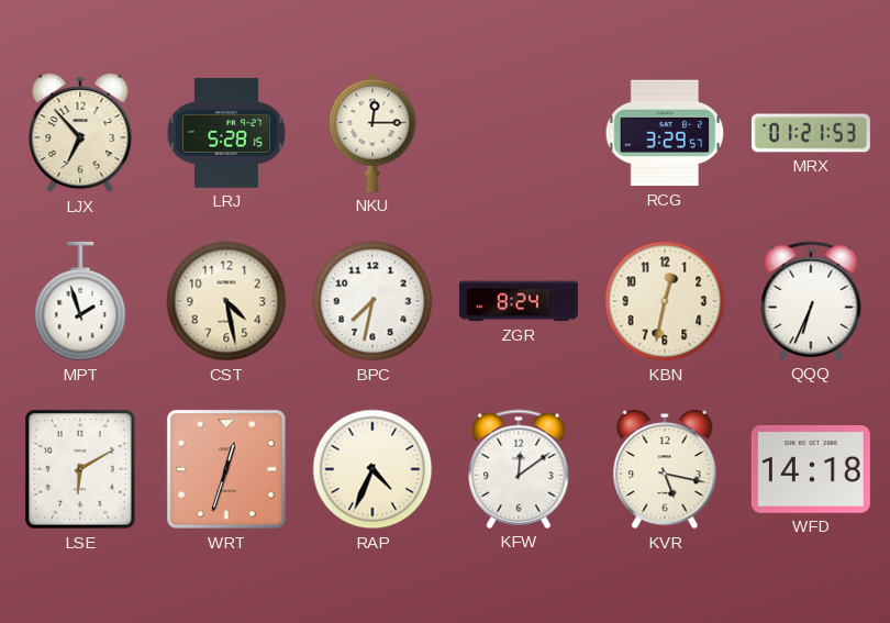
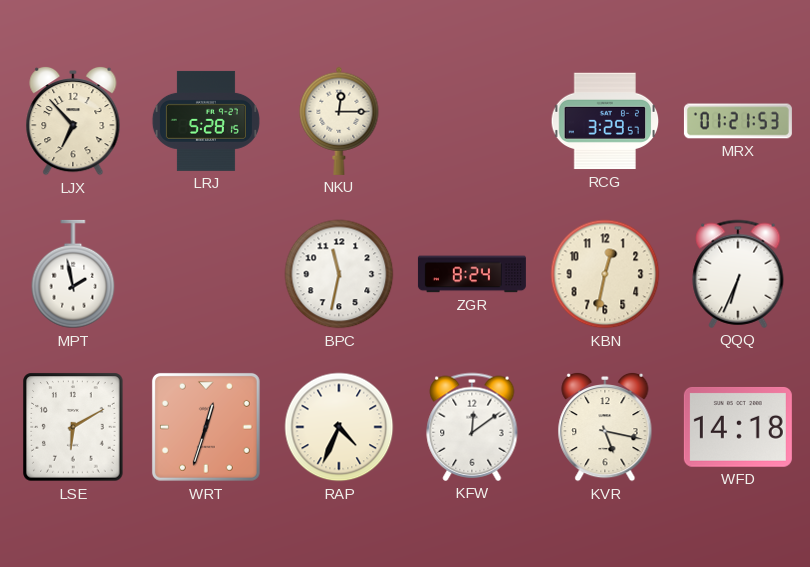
MPT: 1:57 -> 1:58 (73, 274)
CST: 4:28 -> none (226, 301)
BPC: 7:32 -> 11:32 (339, 274)
